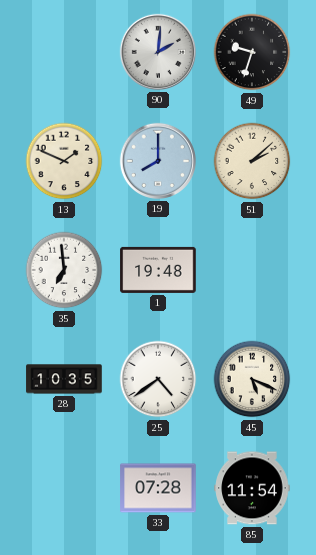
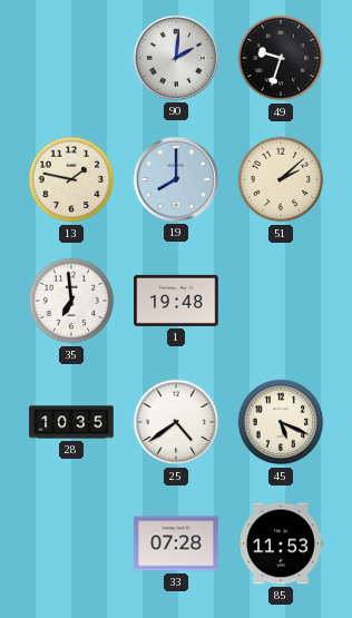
13: 1:49 -> 1:47 (71, 179)
85: 11:54 -> 11:53 (281, 543)
